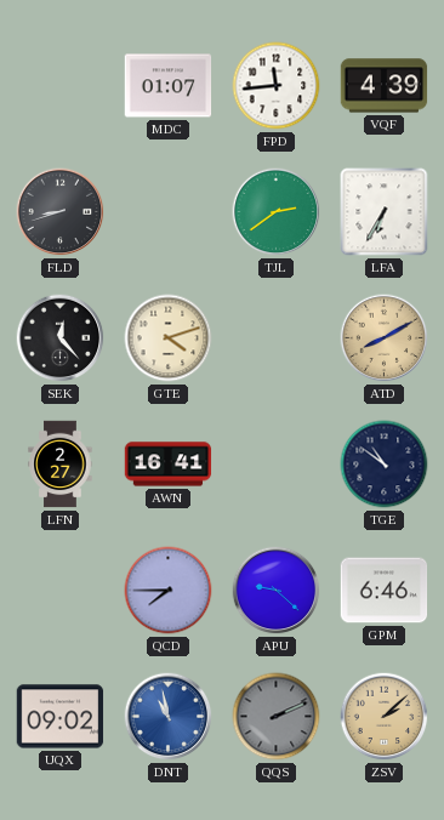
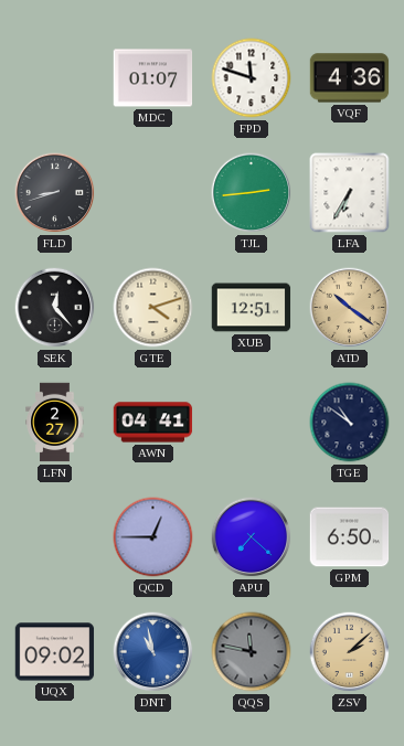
FPD: 11:44 -> 11:48 (252, 78)
VQF: 4:39 -> 4:36 (350, 78)
TJL: 2:39 -> 2:44 (252, 193)
XUB: none -> 12:51 (252, 308)
ATD: 8:10 -> 10:21 (350, 308)
AWN: 16:41 -> 04:41 (153, 423)
QCD: 7:45 -> 12:45 (153, 537)
APU: 9:22 -> 7:22 (252, 537)
GPM: 6:46 -> 6:50 (350, 537)
QQS: 2:11 -> 11:47 (252, 652)
